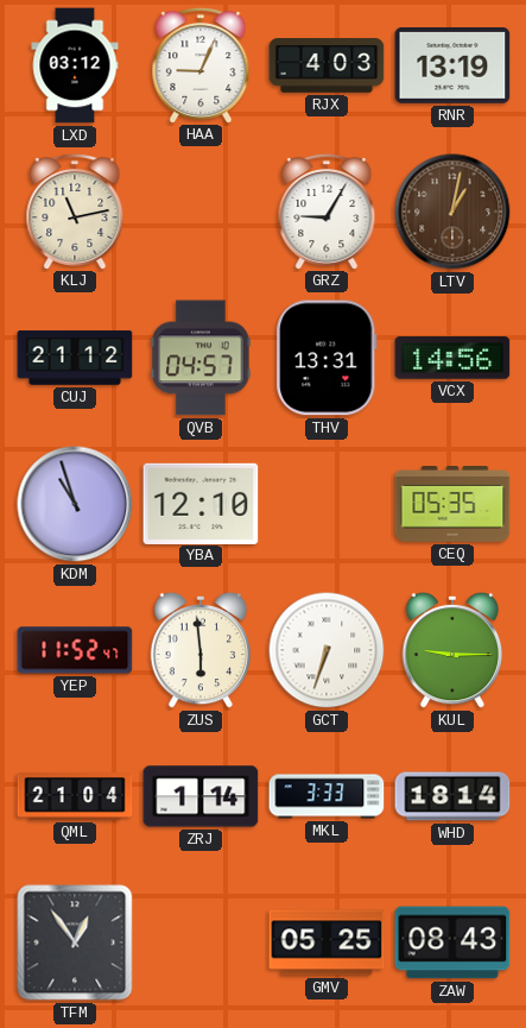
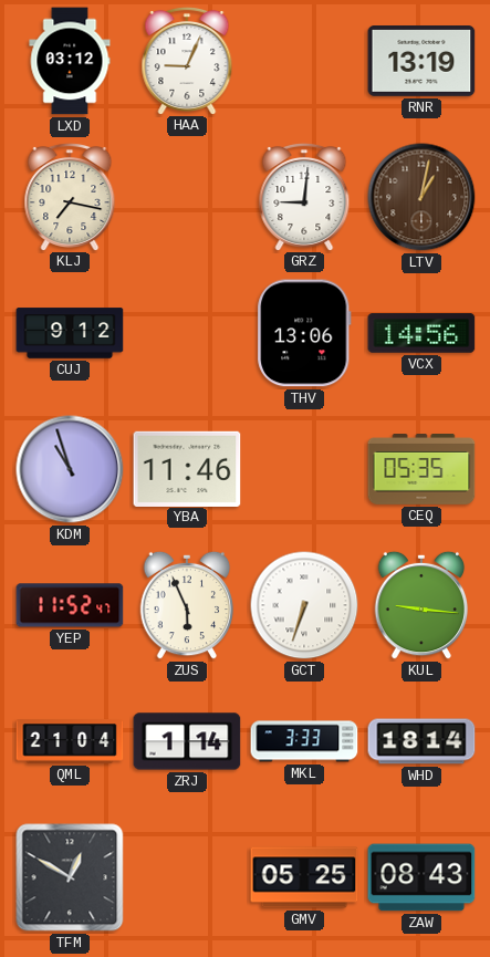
RJX: 4:03 -> none (327, 65)
KLJ: 11:13 -> 7:17 (70, 196)
GRZ: 9:05 -> 9:01 (304, 196)
CUJ: 21:12 -> 9:12 (70, 333)
QVB: 04:57 -> none (201, 358)
THV: 13:31 -> 13:06 (304, 333)
YBA: 12:10 -> 11:46 (187, 468)
ZUS: 5:59 -> 5:56 (187, 605)
KUL: 9:15 -> 9:16 (421, 605)
TFM: 12:54 -> 12:50 (70, 877)
